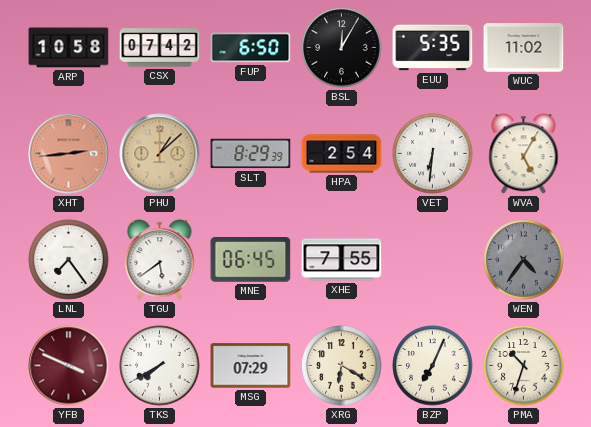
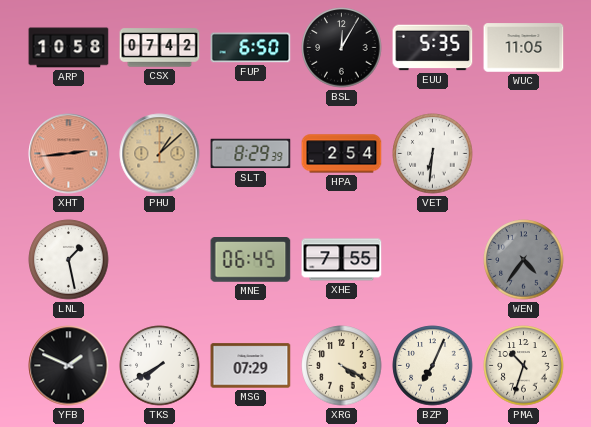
WUC: 11:02 -> 11:05 (524, 48)
WVA: 5:05 -> none (524, 154)
LNL: 7:24 -> 1:28 (69, 260)
TGU: 5:39 -> none (160, 260)
YFB: 3:49 -> 1:49 (69, 366)
YFB dial: burgundy -> black (69, 366)
XRG: 6:20 -> 4:20 (342, 366)
